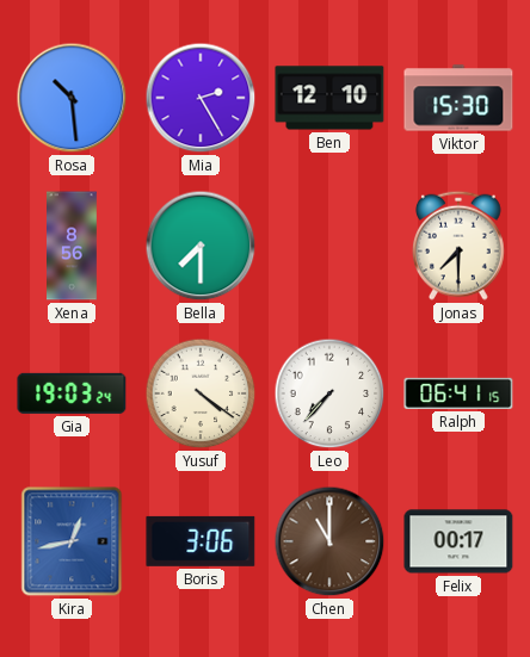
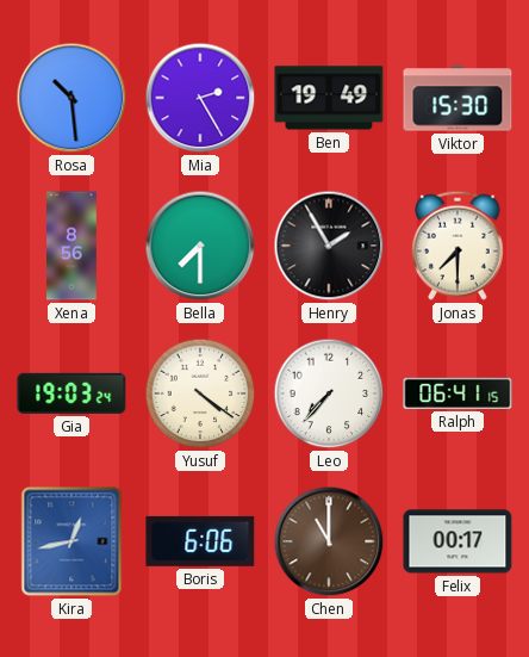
Ben: 12:10 -> 19:49 (329, 98)
Henry: none -> 1:55 (329, 246)
Boris: 3:06 -> 6:06 (200, 541)
